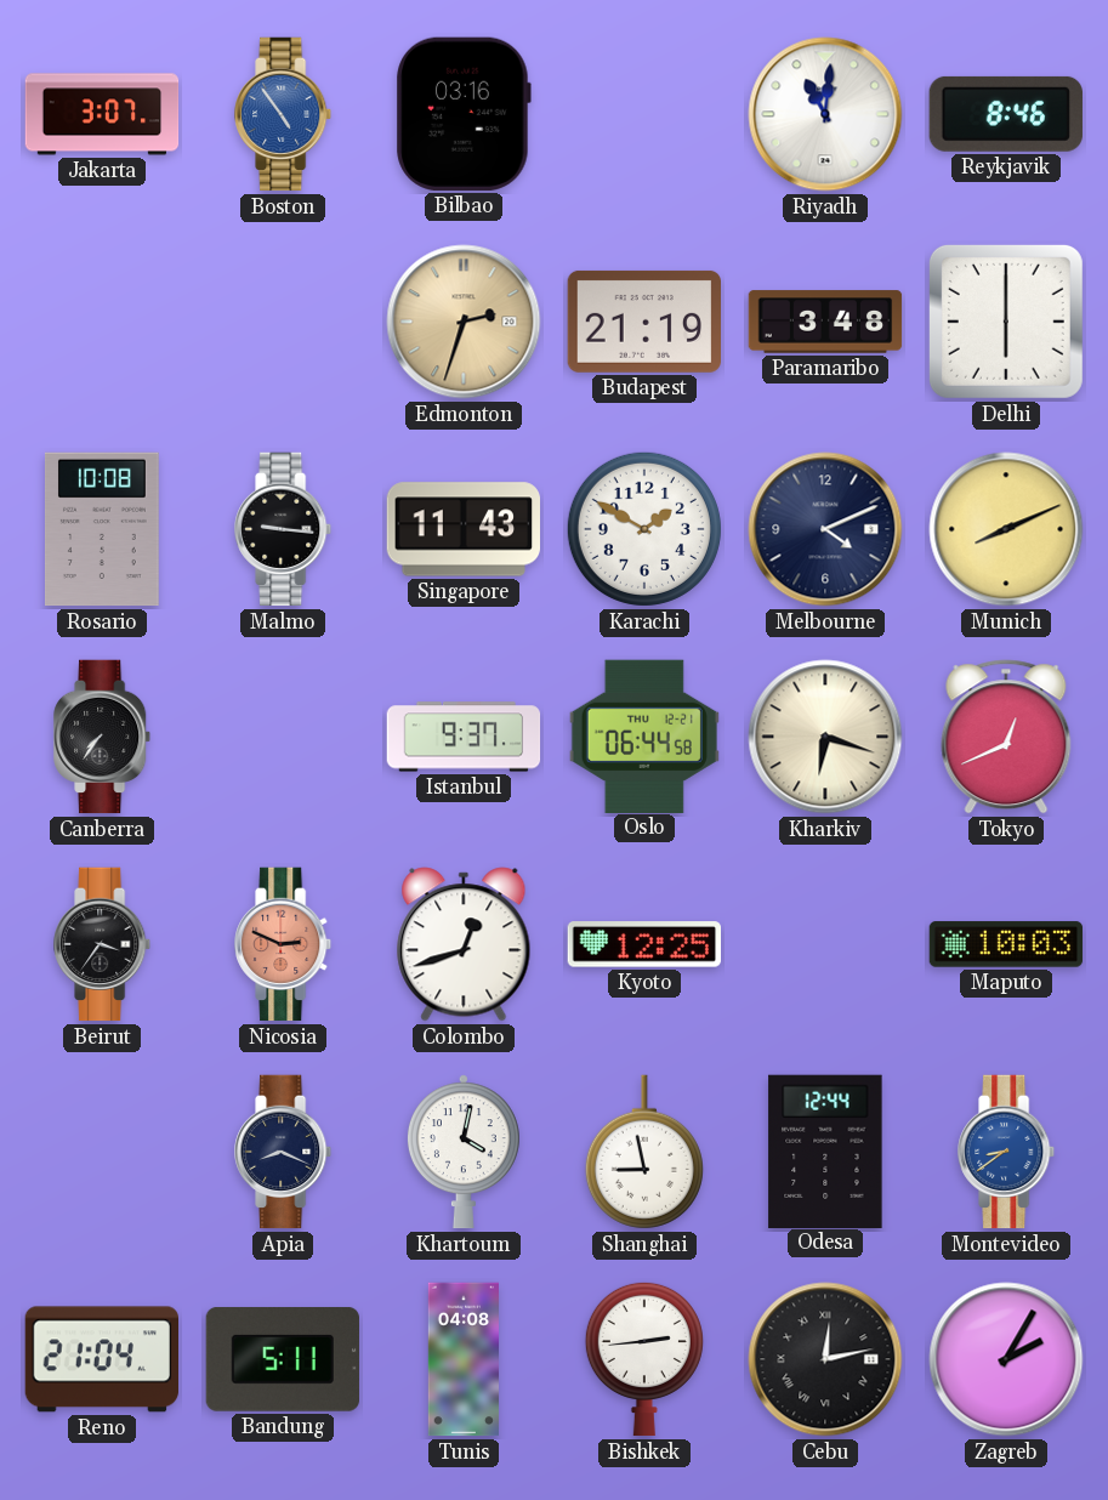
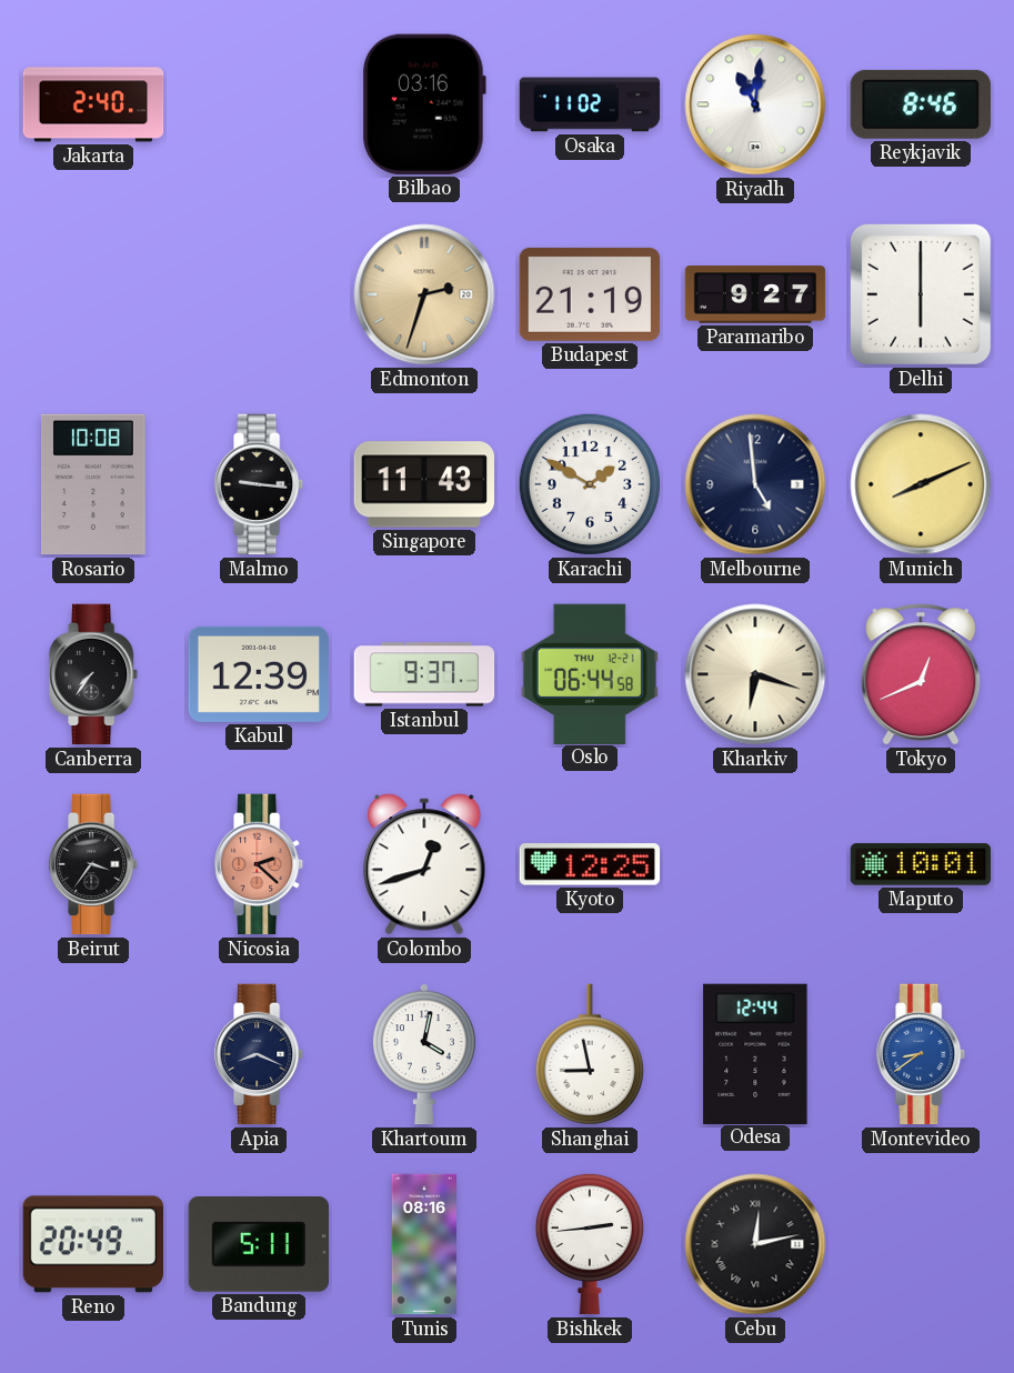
Jakarta: 3:07 -> 2:40 (93, 104)
Boston: 4:54 -> none (284, 114)
Osaka: none -> 11:02 (590, 104)
Paramaribo: 3:48 -> 9:27 (755, 294)
Melbourne: 4:11 -> 4:59 (755, 484)
Kabul: none -> 12:39 (259, 674)
Nicosia: 2:49 -> 2:22 (260, 864)
Maputo: 10:03 -> 10:01 (921, 864)
Reno: 21:04 -> 20:49 (92, 1244)
Tunis: 04:08 -> 08:16 (423, 1244)
Zagreb: 2:05 -> none (1006, 1359)
